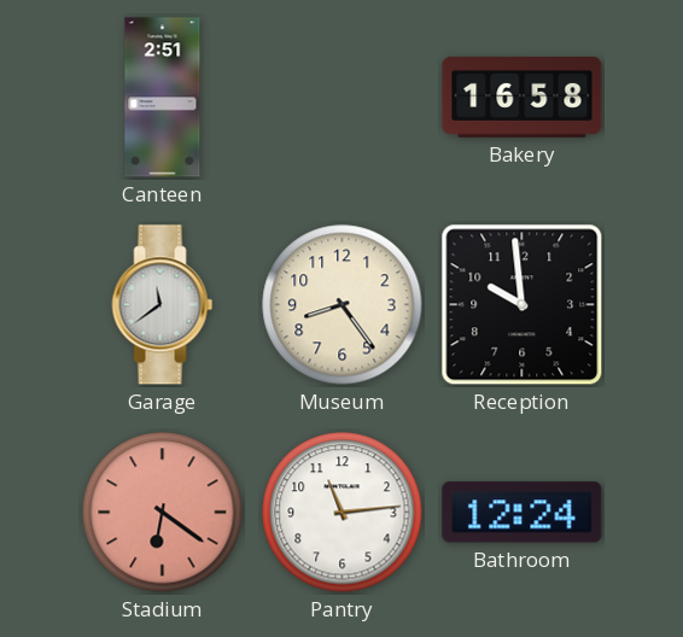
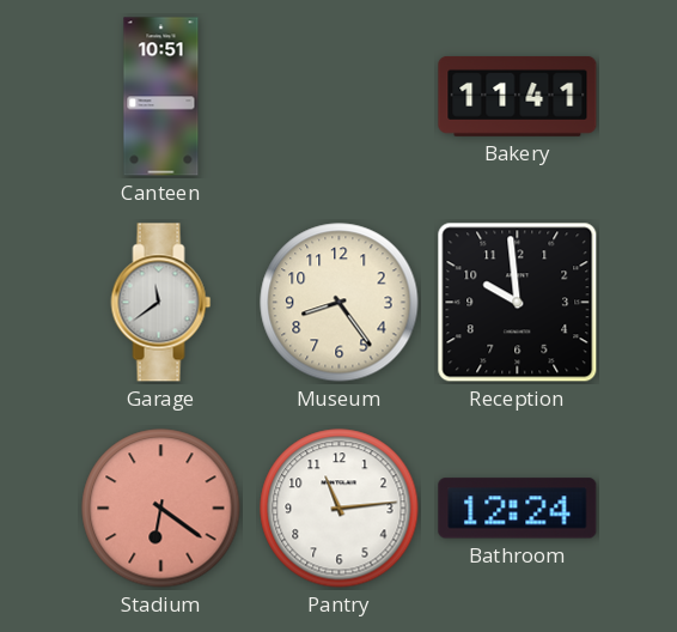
Canteen: 2:51 -> 10:51 (161, 97)
Bakery: 16:58 -> 11:41 (518, 96)
